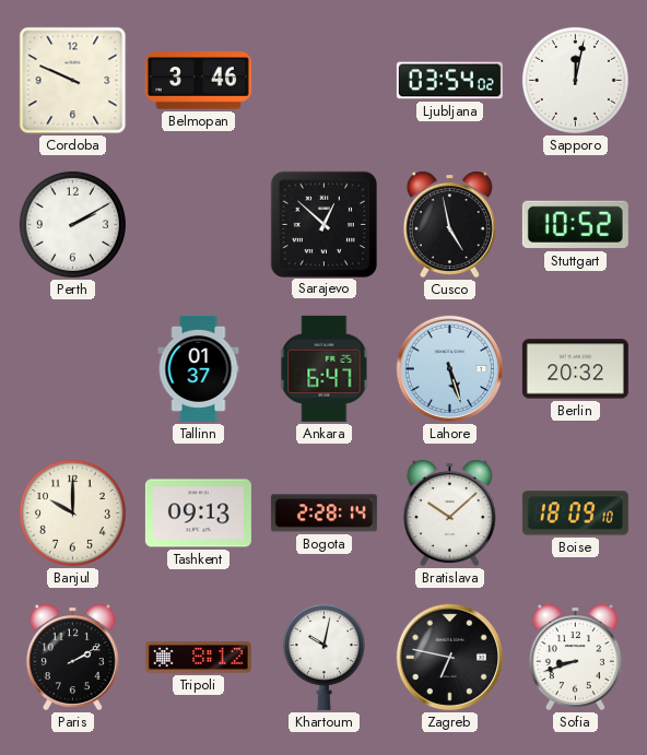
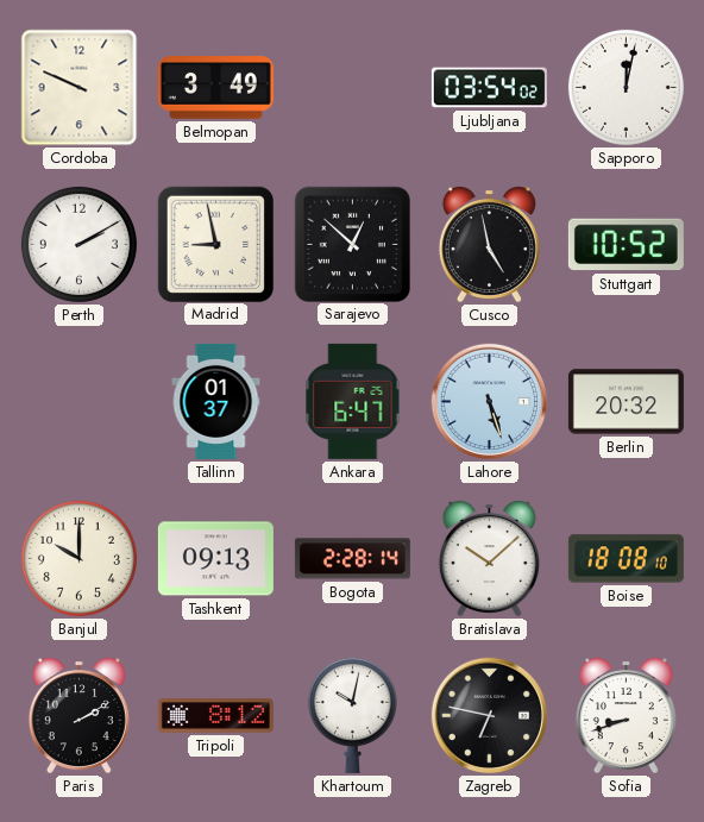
Belmopan: 3:46 -> 3:49 (215, 88)
Madrid: none -> 8:58 (215, 244)
Boise: 18:09 -> 18:08 (626, 559)
